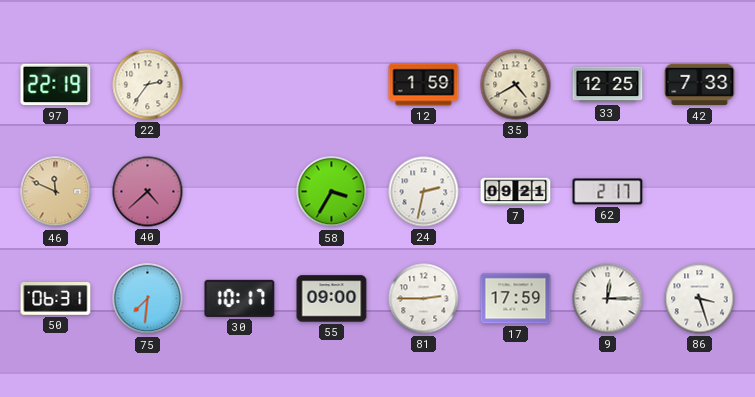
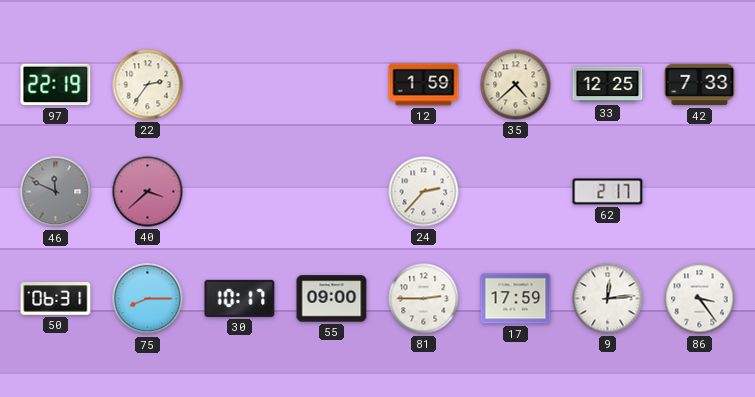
35: 4:40 -> 4:38 (516, 85)
46 dial: champagne -> grey (56, 192)
40: 4:38 -> 3:38 (148, 192)
58: 3:35 -> none (332, 192)
24: 2:32 -> 2:37 (424, 192)
7: 09:21 -> none (516, 192)
75: 7:31 -> 8:15 (148, 299)
9: 12:15 -> 12:14 (608, 299)
86: 3:27 -> 3:24 (700, 299)
